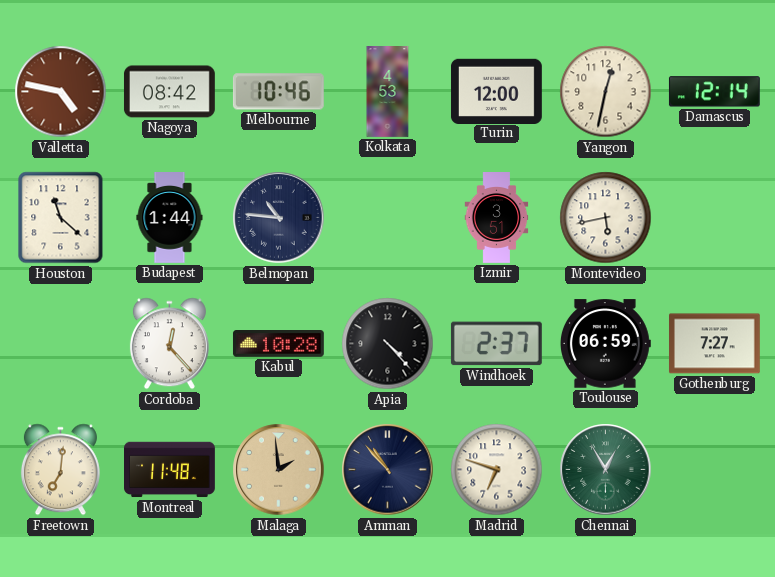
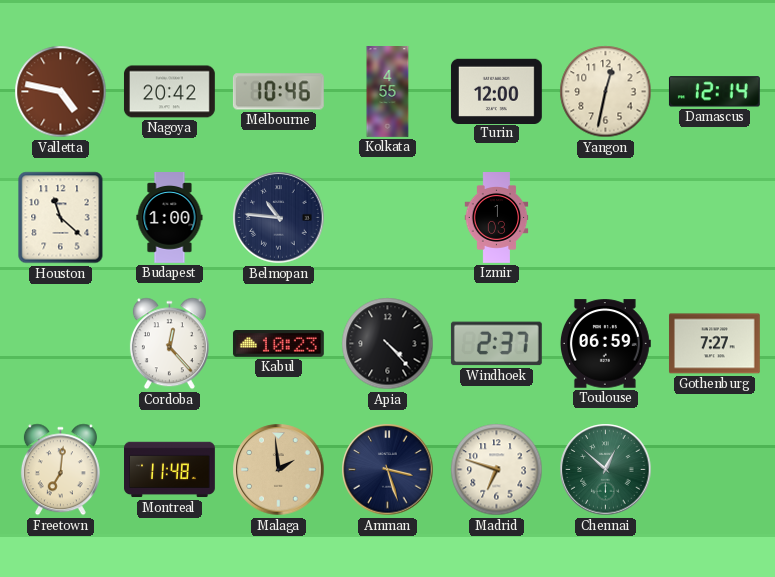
Nagoya: 08:42 -> 20:42 (170, 92)
Kolkata: 4:53 -> 4:55 (388, 92)
Budapest: 1:44 -> 1:00 (170, 218)
Izmir: 3:51 -> 1:03 (497, 218)
Montevideo: 5:43 -> none (606, 218)
Kabul: 10:28 -> 10:23 (279, 344)
Amman: 10:53 -> 3:27 (388, 470)
Chennai: 12:55 -> 12:52 (606, 470)
